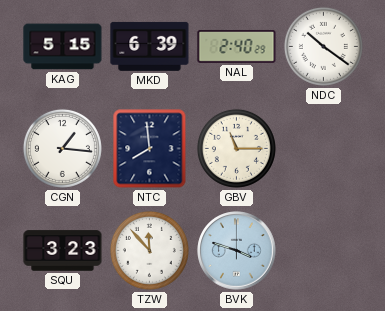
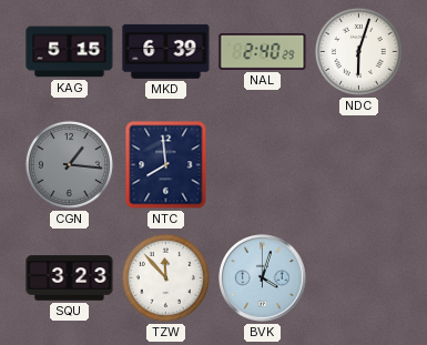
NDC: 10:21 -> 6:03 (358, 51)
CGN dial: white -> grey (69, 164)
GBV: 11:15 -> none (236, 148)
BVK: 3:48 -> 4:03 (263, 278)
